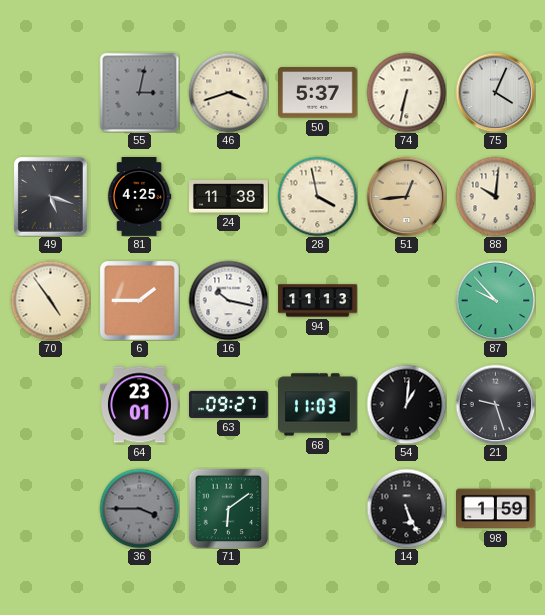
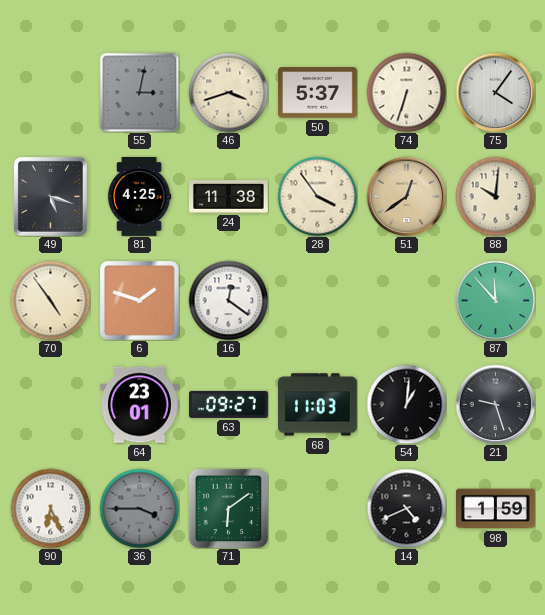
74: 6:32 -> 6:33 (406, 92)
75: 4:04 -> 4:06 (495, 92)
28: 3:58 -> 3:54 (317, 196)
51: 12:44 -> 12:39 (406, 196)
6: 1:45 -> 1:48 (140, 301)
16: 10:17 -> 12:21 (228, 300)
94: 11:13 -> none (318, 301)
87: 9:53 -> 11:53 (495, 300)
90: none -> 6:26 (50, 508)
14: 5:26 -> 4:41 (406, 508)
